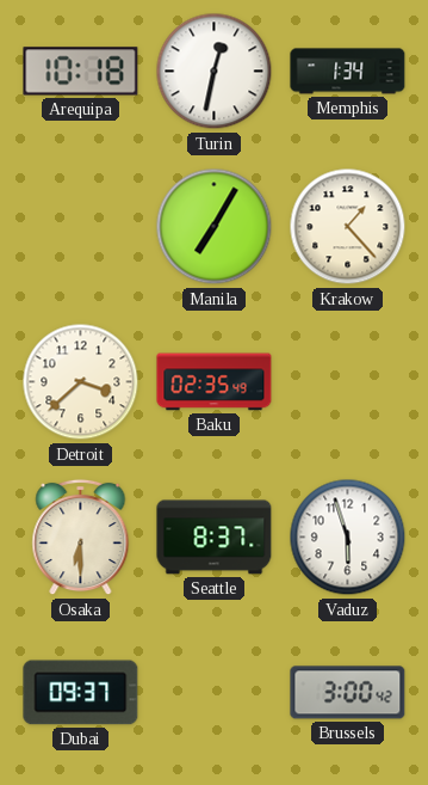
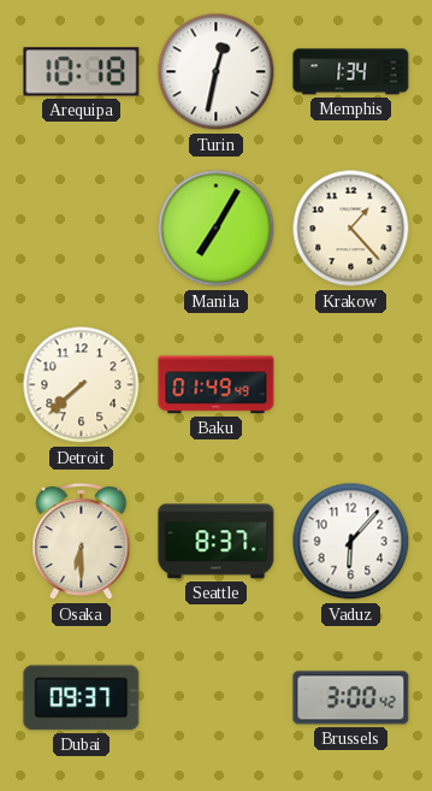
Detroit: 3:38 -> 7:38 (82, 385)
Baku: 02:35 -> 01:49 (217, 385)
Vaduz: 5:57 -> 6:07 (351, 542)
